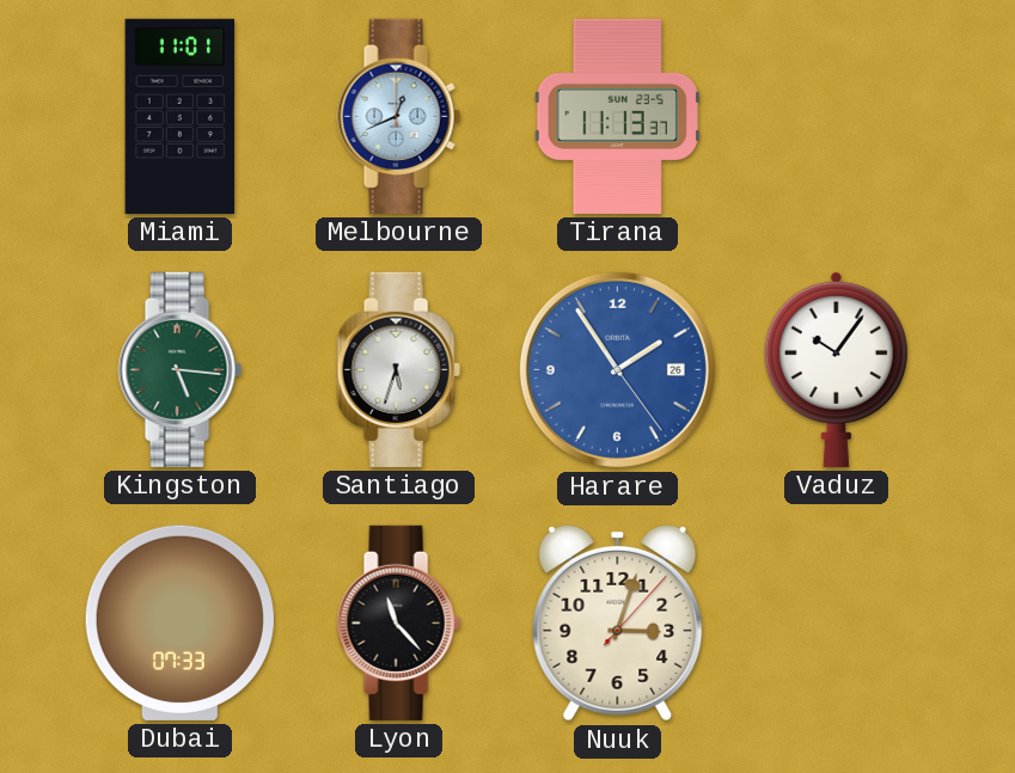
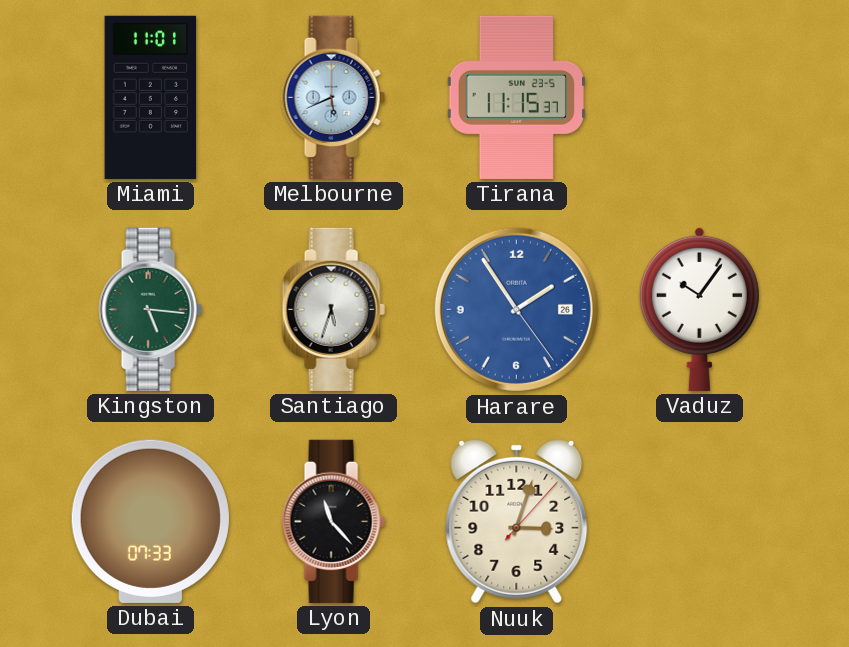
Melbourne: 12:41 -> 5:41 (333, 97)
Tirana: 11:13 -> 11:15 (516, 97)
